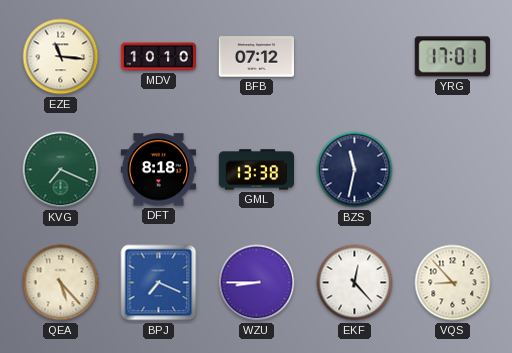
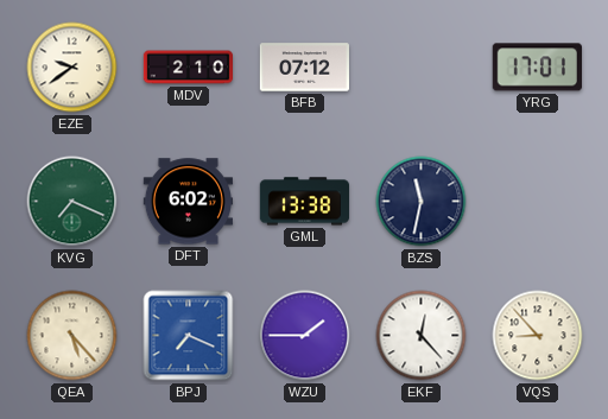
EZE: 11:16 -> 9:39 (72, 68)
MDV: 10:10 -> 2:10 (188, 68)
DFT: 8:18 -> 6:02 (188, 202)
WZU: 8:45 -> 1:45 (305, 336)
